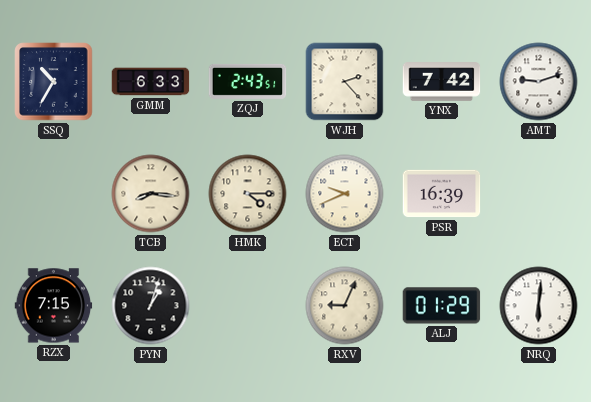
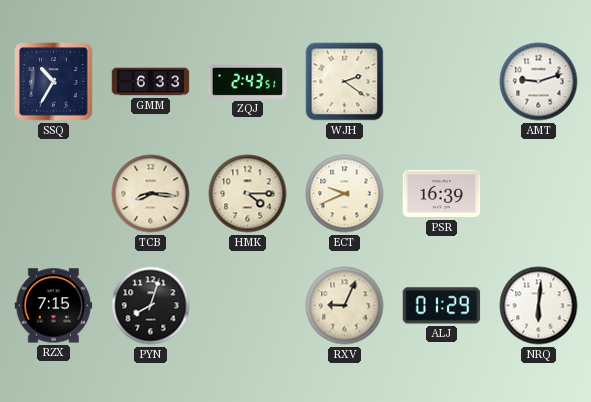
WJH: 2:23 -> 2:21 (345, 82)
YNX: 7:42 -> none (442, 82)
PYN: 1:03 -> 8:03 (151, 306)
